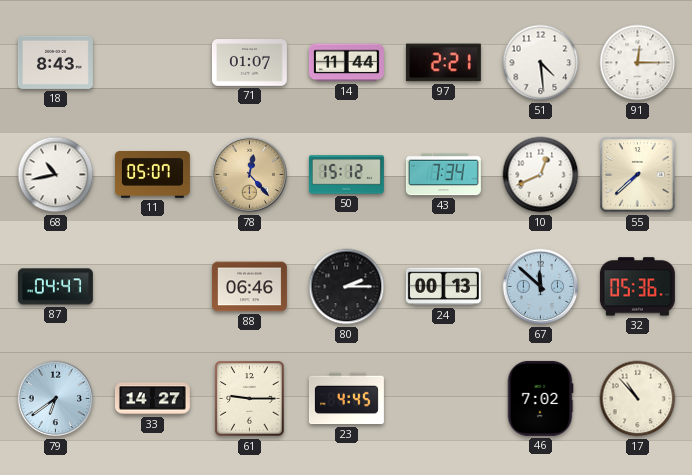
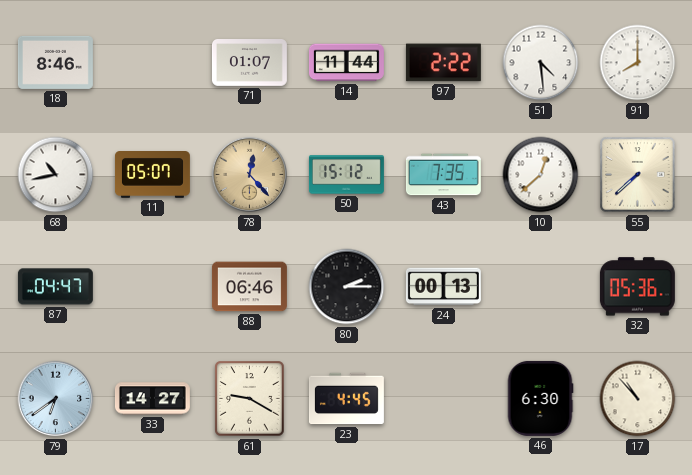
18: 8:43 -> 8:46 (55, 62)
97: 2:21 -> 2:22 (443, 63)
91: 12:15 -> 8:00 (638, 63)
43: 7:34 -> 7:35 (443, 175)
10: 12:41 -> 12:38 (541, 175)
67: 11:52 -> none (541, 287)
61: 9:15 -> 9:20 (250, 399)
46: 7:02 -> 6:30 (540, 398)
